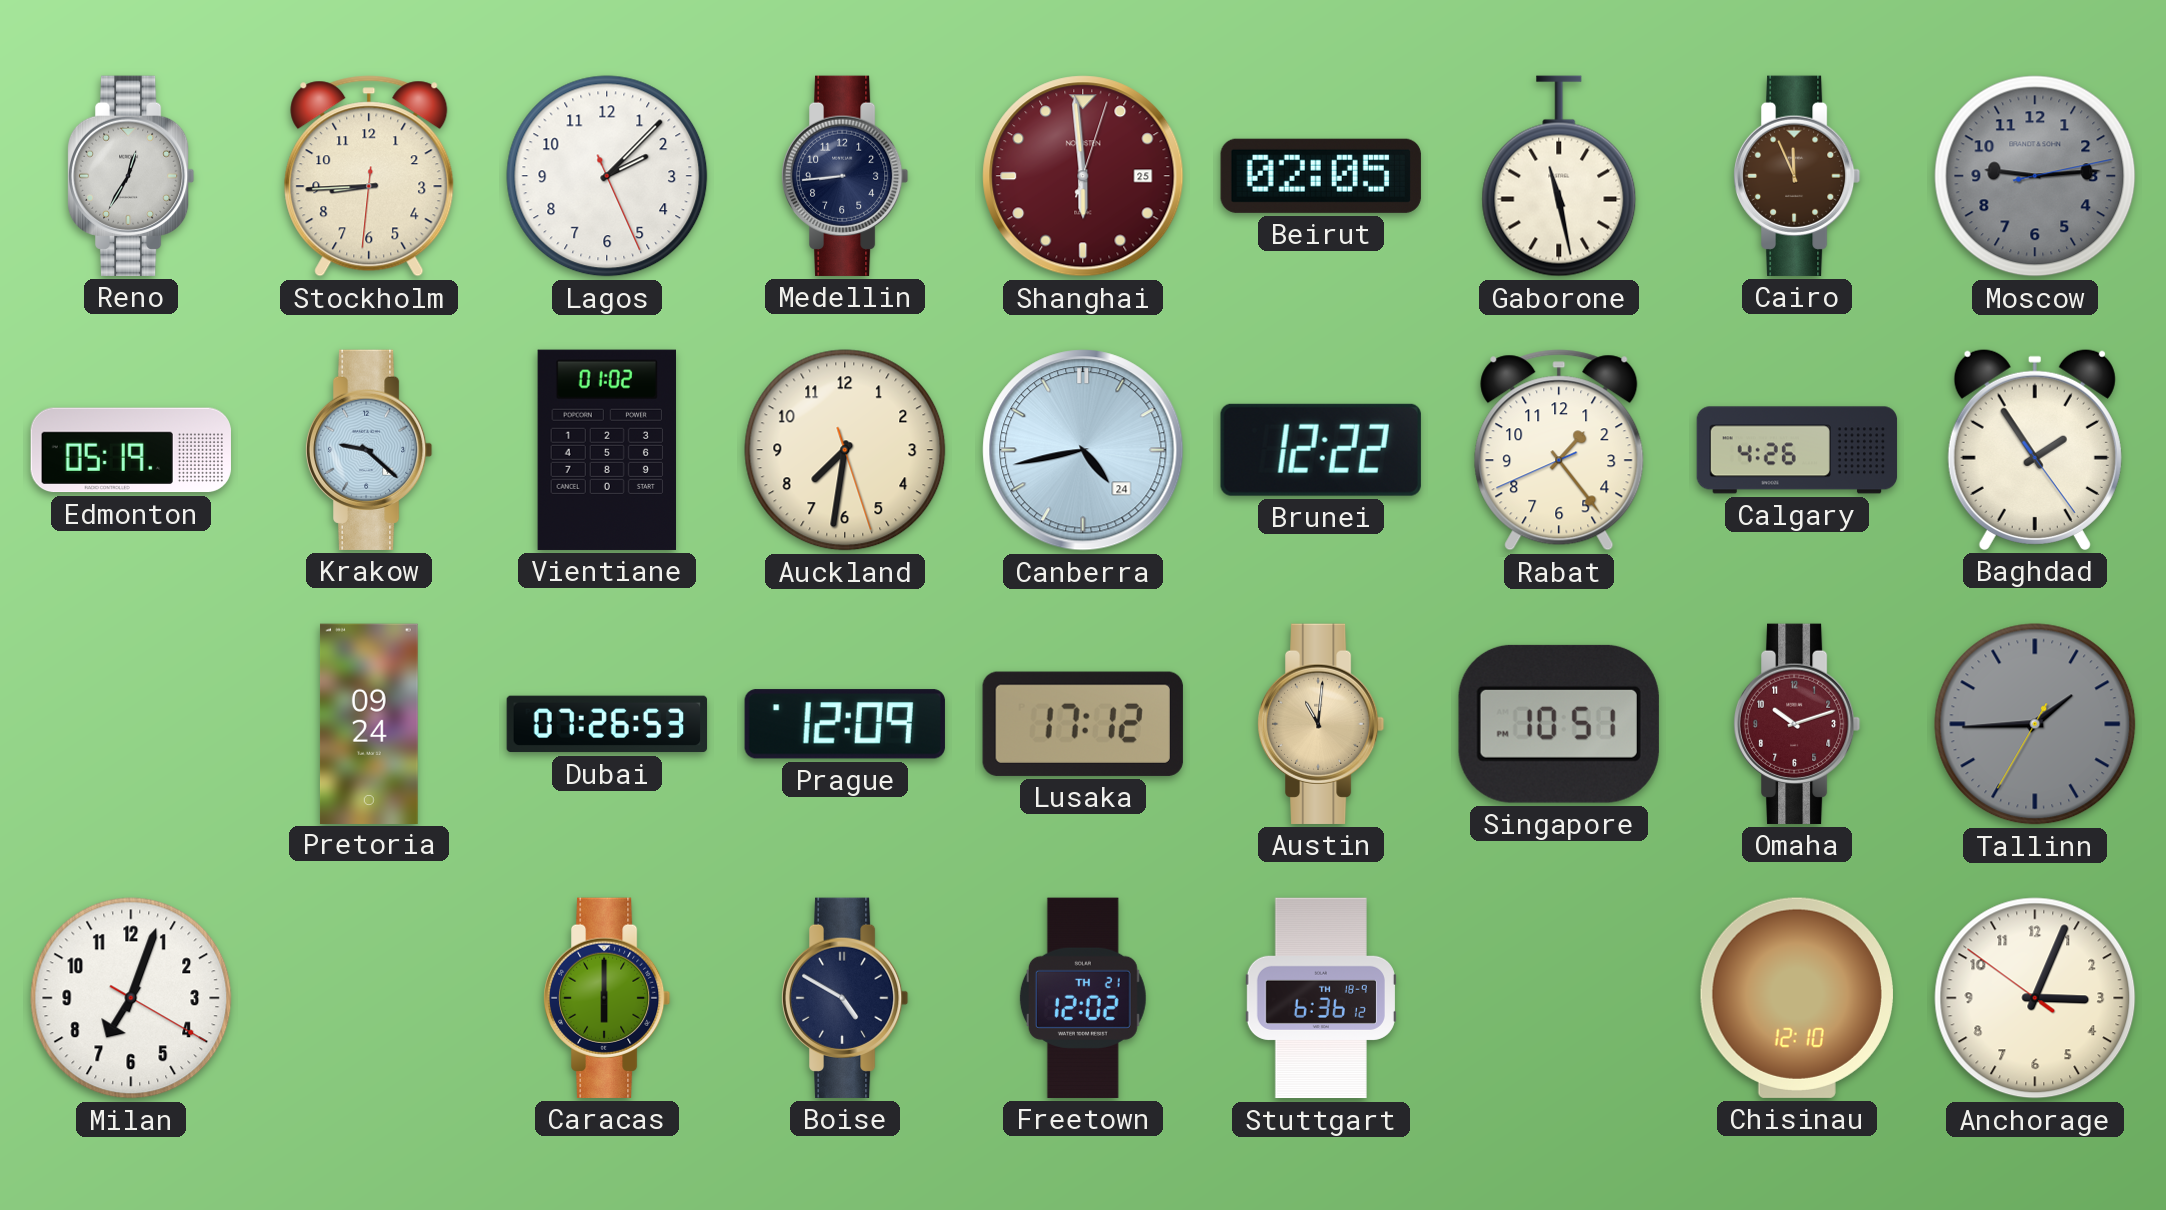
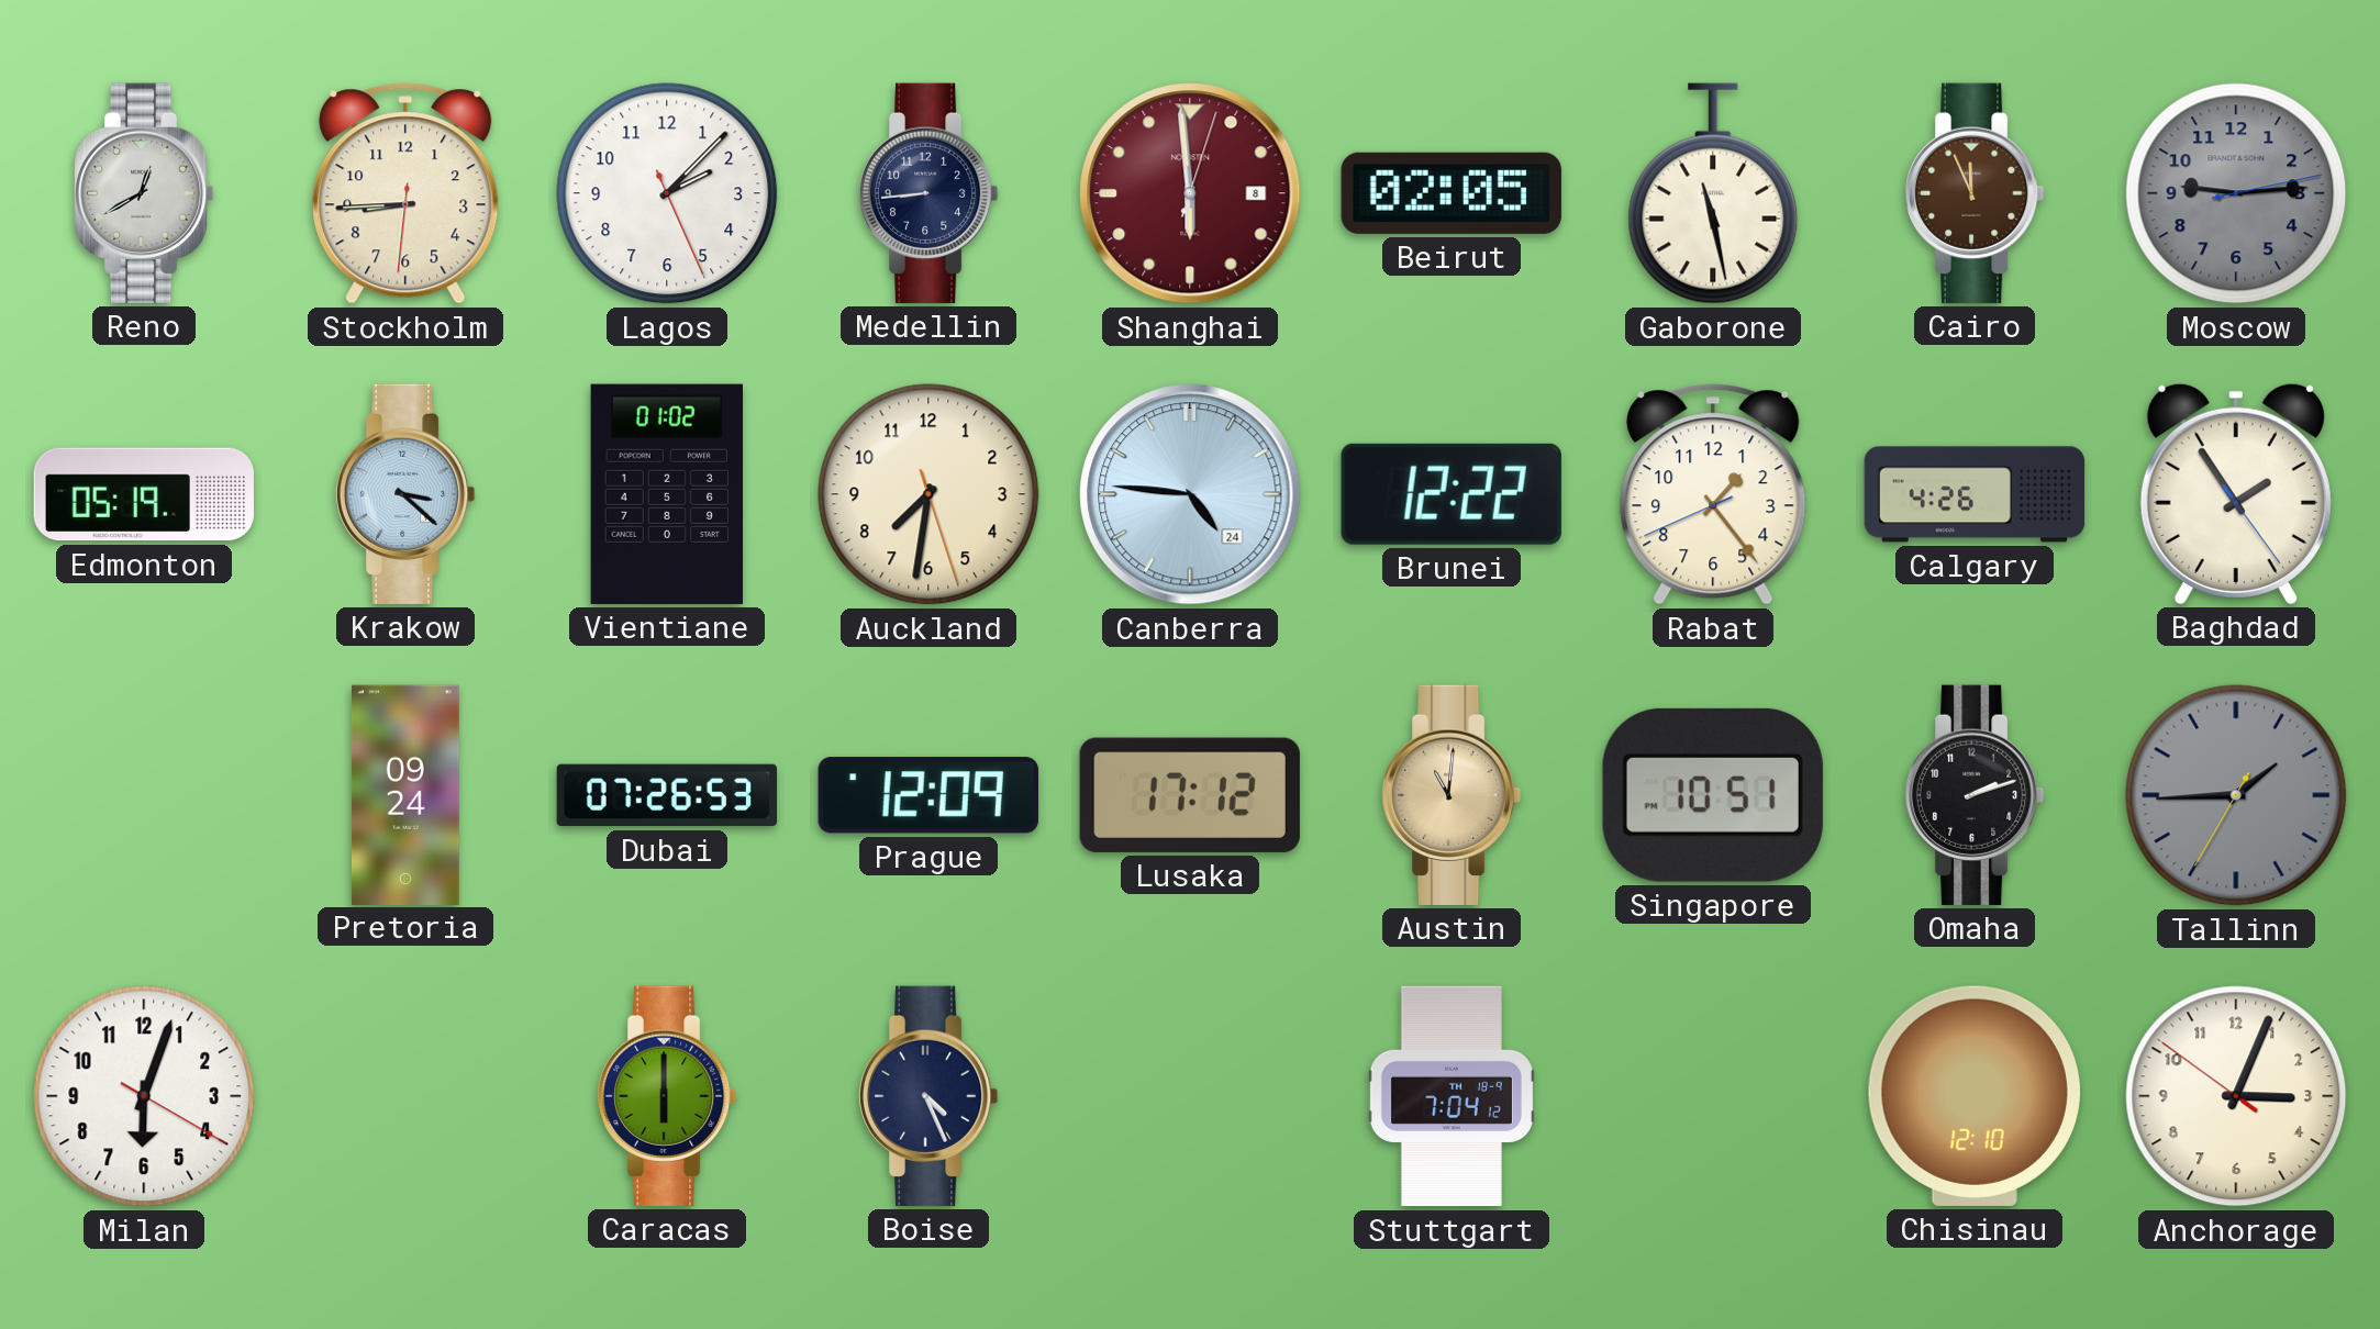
Reno: 12:35 -> 12:40 (144, 193)
Shanghai date: 25 -> 8 (1190, 193)
Krakow: 9:22 -> 3:22 (405, 494)
Canberra: 4:43 -> 4:46 (1190, 494)
Omaha: 10:12 -> 2:12 (1975, 795)
Omaha dial: burgundy -> black (1975, 795)
Milan: 7:03 -> 6:03 (144, 1096)
Boise: 4:50 -> 4:26 (928, 1096)
Freetown: 12:02 -> none (1083, 998)
Stuttgart: 6:36 -> 7:04 (1452, 1096)
